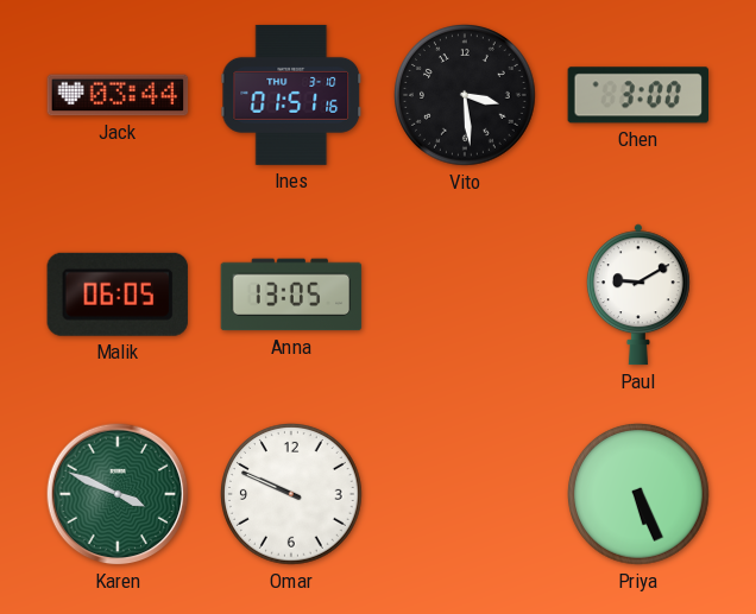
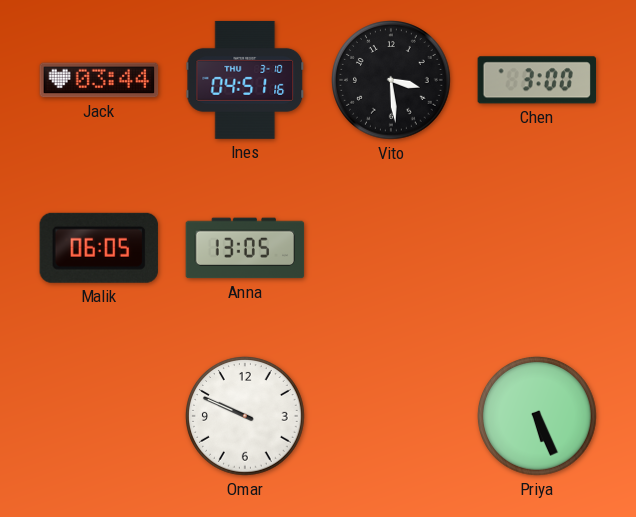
Ines: 01:51 -> 04:51 (245, 80)
Paul: 9:10 -> none (638, 295)
Karen: 3:49 -> none (118, 494)
